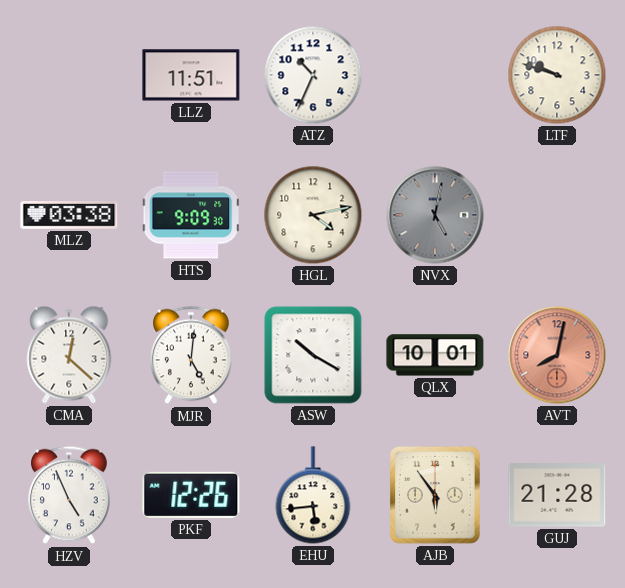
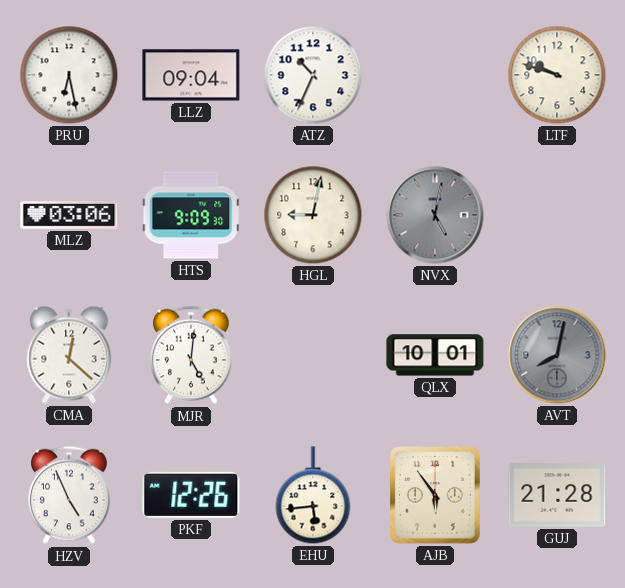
PRU: none -> 6:28 (69, 75)
LLZ: 11:51 -> 09:04 (191, 75)
MLZ: 03:38 -> 03:06 (69, 216)
HGL: 4:13 -> 9:02 (313, 215)
ASW: 10:20 -> none (313, 355)
AVT dial: salmon -> grey (557, 355)
